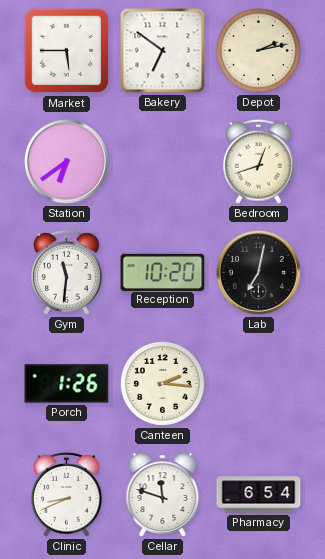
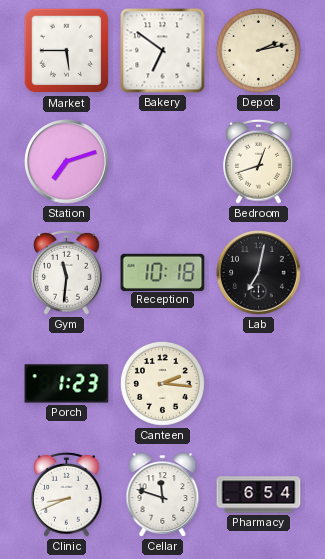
Station: 6:39 -> 7:12 (67, 162)
Reception: 10:20 -> 10:18 (163, 272)
Porch: 1:26 -> 1:23 (67, 384)
